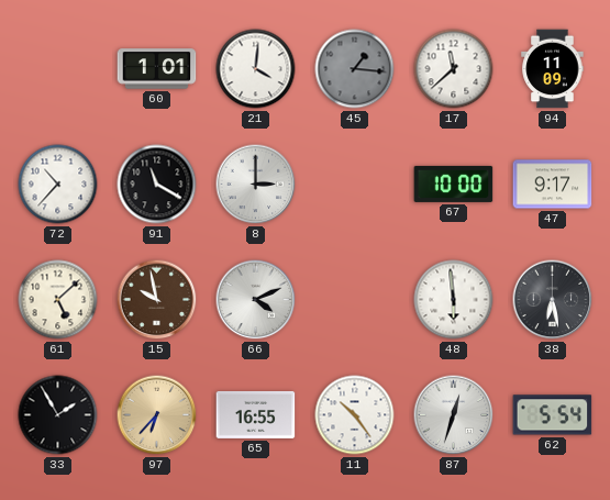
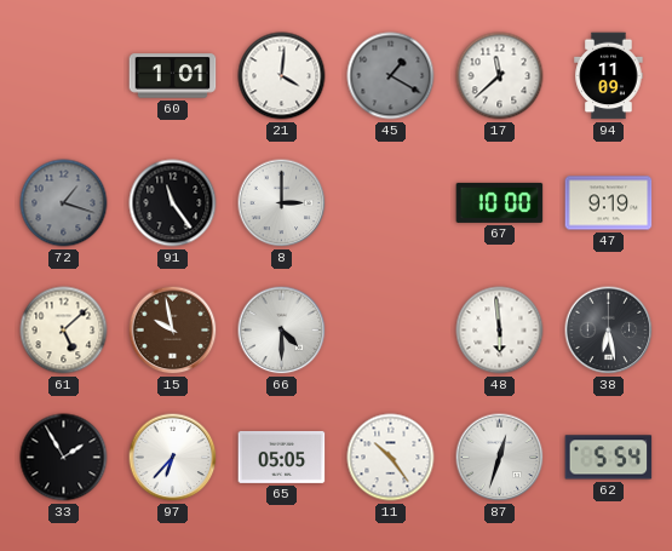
45: 1:16 -> 1:20 (391, 76)
72: 10:37 -> 1:18 (64, 203)
72 dial: white -> grey (64, 203)
91: 11:20 -> 11:24 (173, 203)
47: 9:17 -> 9:19 (609, 203)
66: 4:11 -> 4:30 (282, 331)
97 dial: champagne -> white (173, 458)
65: 16:55 -> 05:05 (282, 457)
